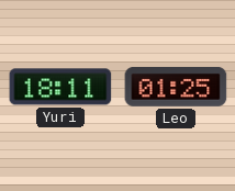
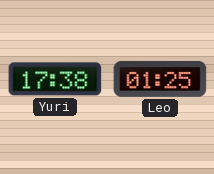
Yuri: 18:11 -> 17:38 (55, 79)
